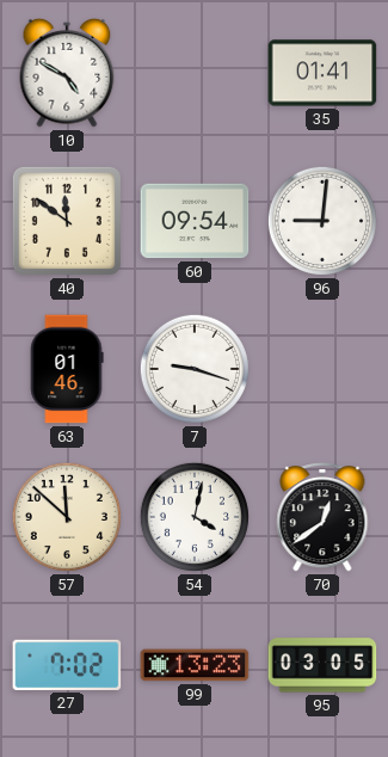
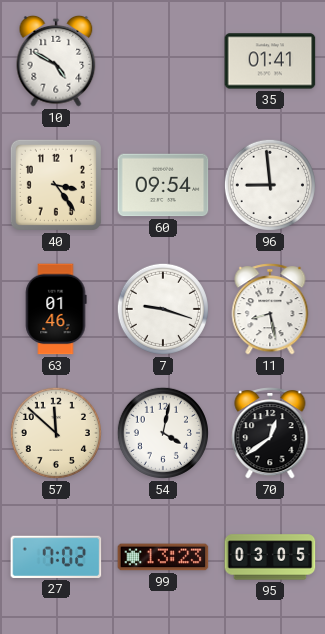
40: 11:51 -> 3:24 (56, 185)
96: 9:01 -> 8:59 (270, 185)
11: none -> 8:28 (270, 309)
